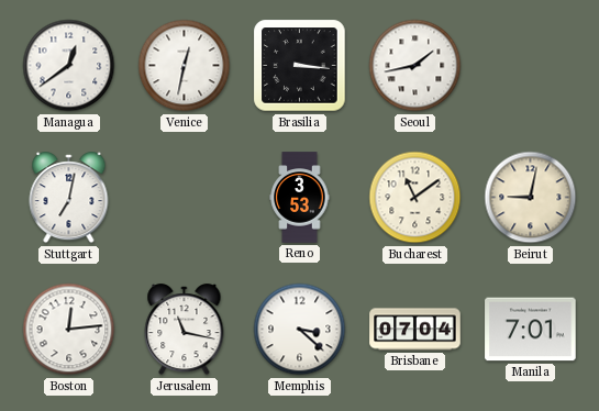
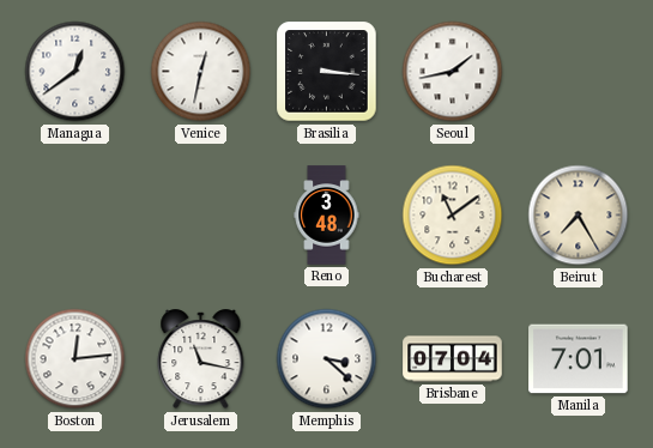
Stuttgart: 7:02 -> none (69, 198)
Reno: 3:53 -> 3:48 (327, 216)
Beirut: 9:02 -> 7:25 (579, 216)
